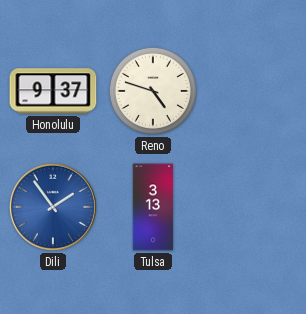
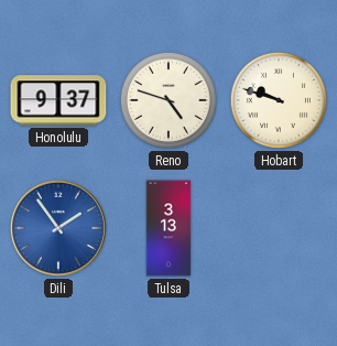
Hobart: none -> 9:48 (279, 100)
